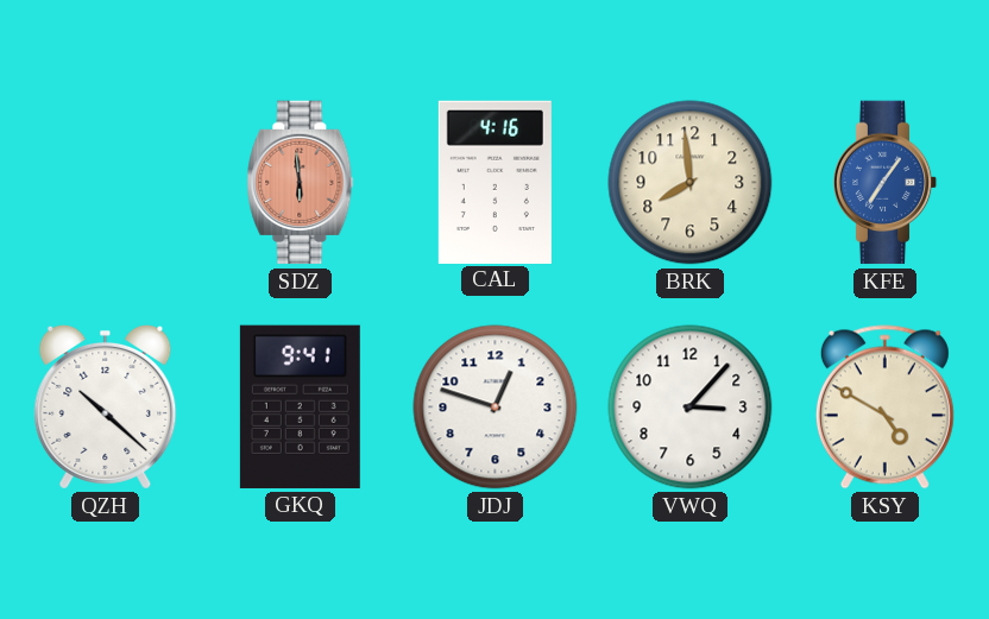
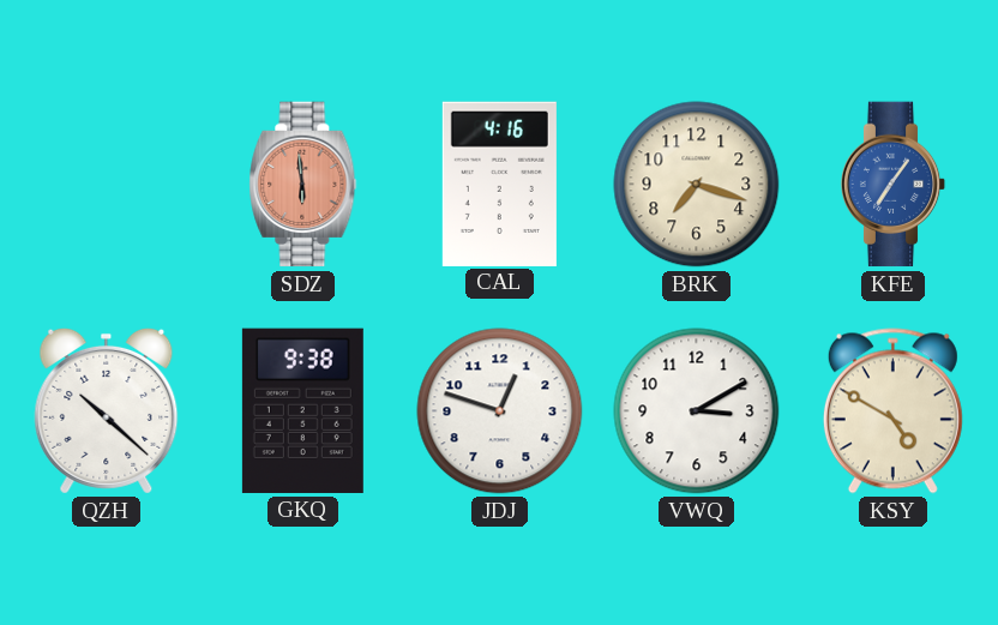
BRK: 7:59 -> 7:18 (697, 185)
GKQ: 9:41 -> 9:38 (302, 410)
VWQ: 3:07 -> 3:10 (697, 411)
